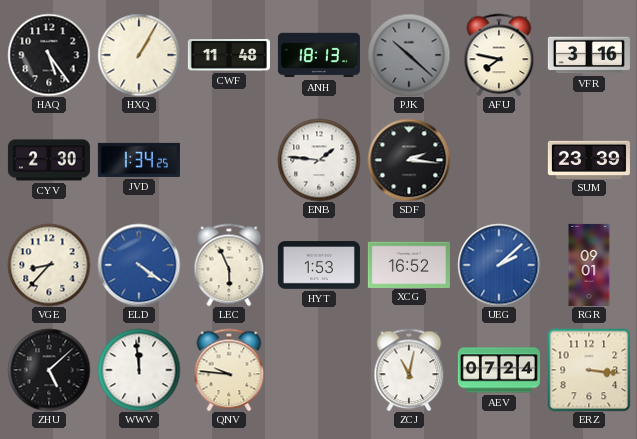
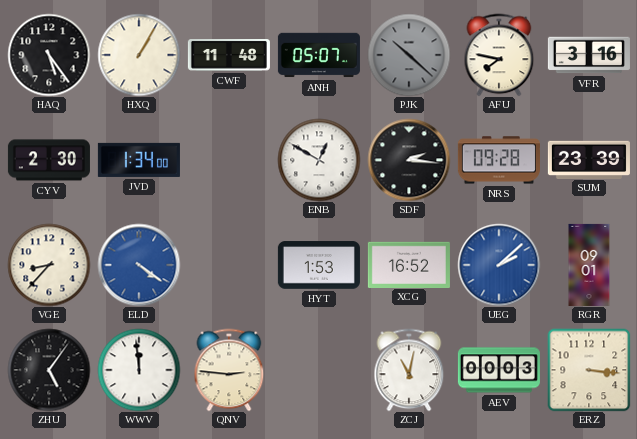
ANH: 18:13 -> 05:07 (319, 55)
JVD: 1:34:25 -> 1:34:00 (139, 160)
ENB: 1:46 -> 12:50 (319, 160)
NRS: none -> 09:28 (499, 160)
LEC: 5:56 -> none (229, 265)
ZHU: 5:08 -> 5:06 (49, 370)
QNV: 9:46 -> 2:46 (229, 370)
AEV: 07:24 -> 00:03 (499, 370)
